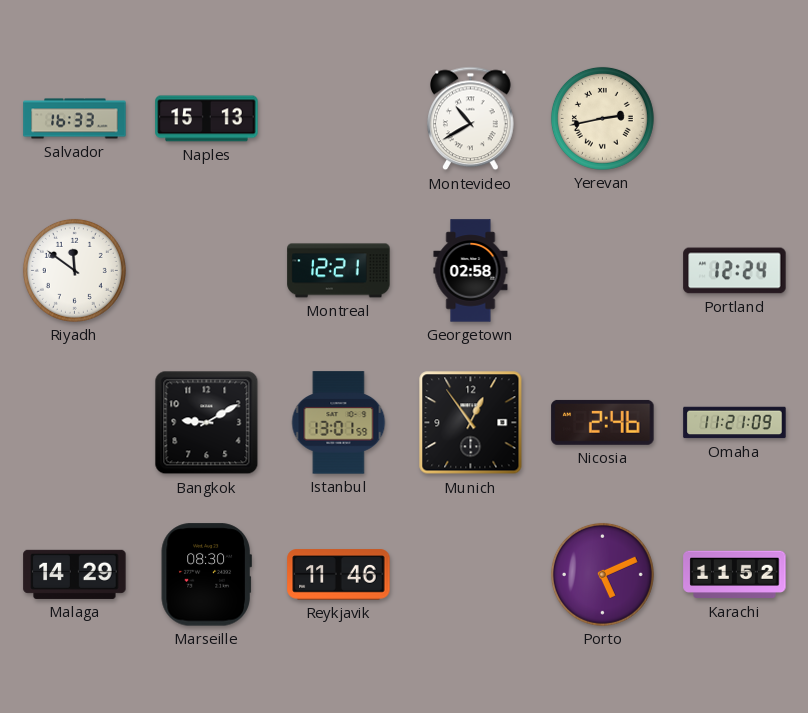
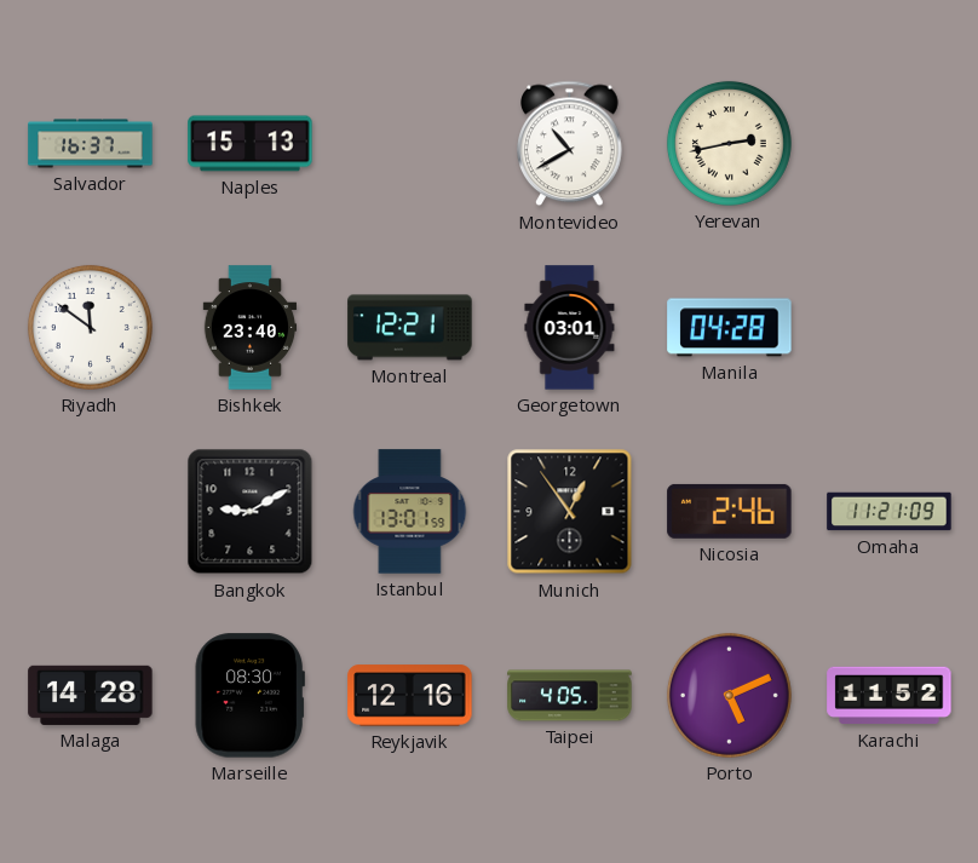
Salvador: 16:33 -> 16:37 (91, 144)
Bishkek: none -> 23:40 (251, 328)
Georgetown: 02:58 -> 03:01 (570, 328)
Manila: none -> 04:28 (730, 328)
Portland: 12:24 -> none (735, 271)
Malaga: 14:29 -> 14:28 (91, 695)
Reykjavik: 11:46 -> 12:16 (410, 696)
Taipei: none -> 4:05 (570, 696)
